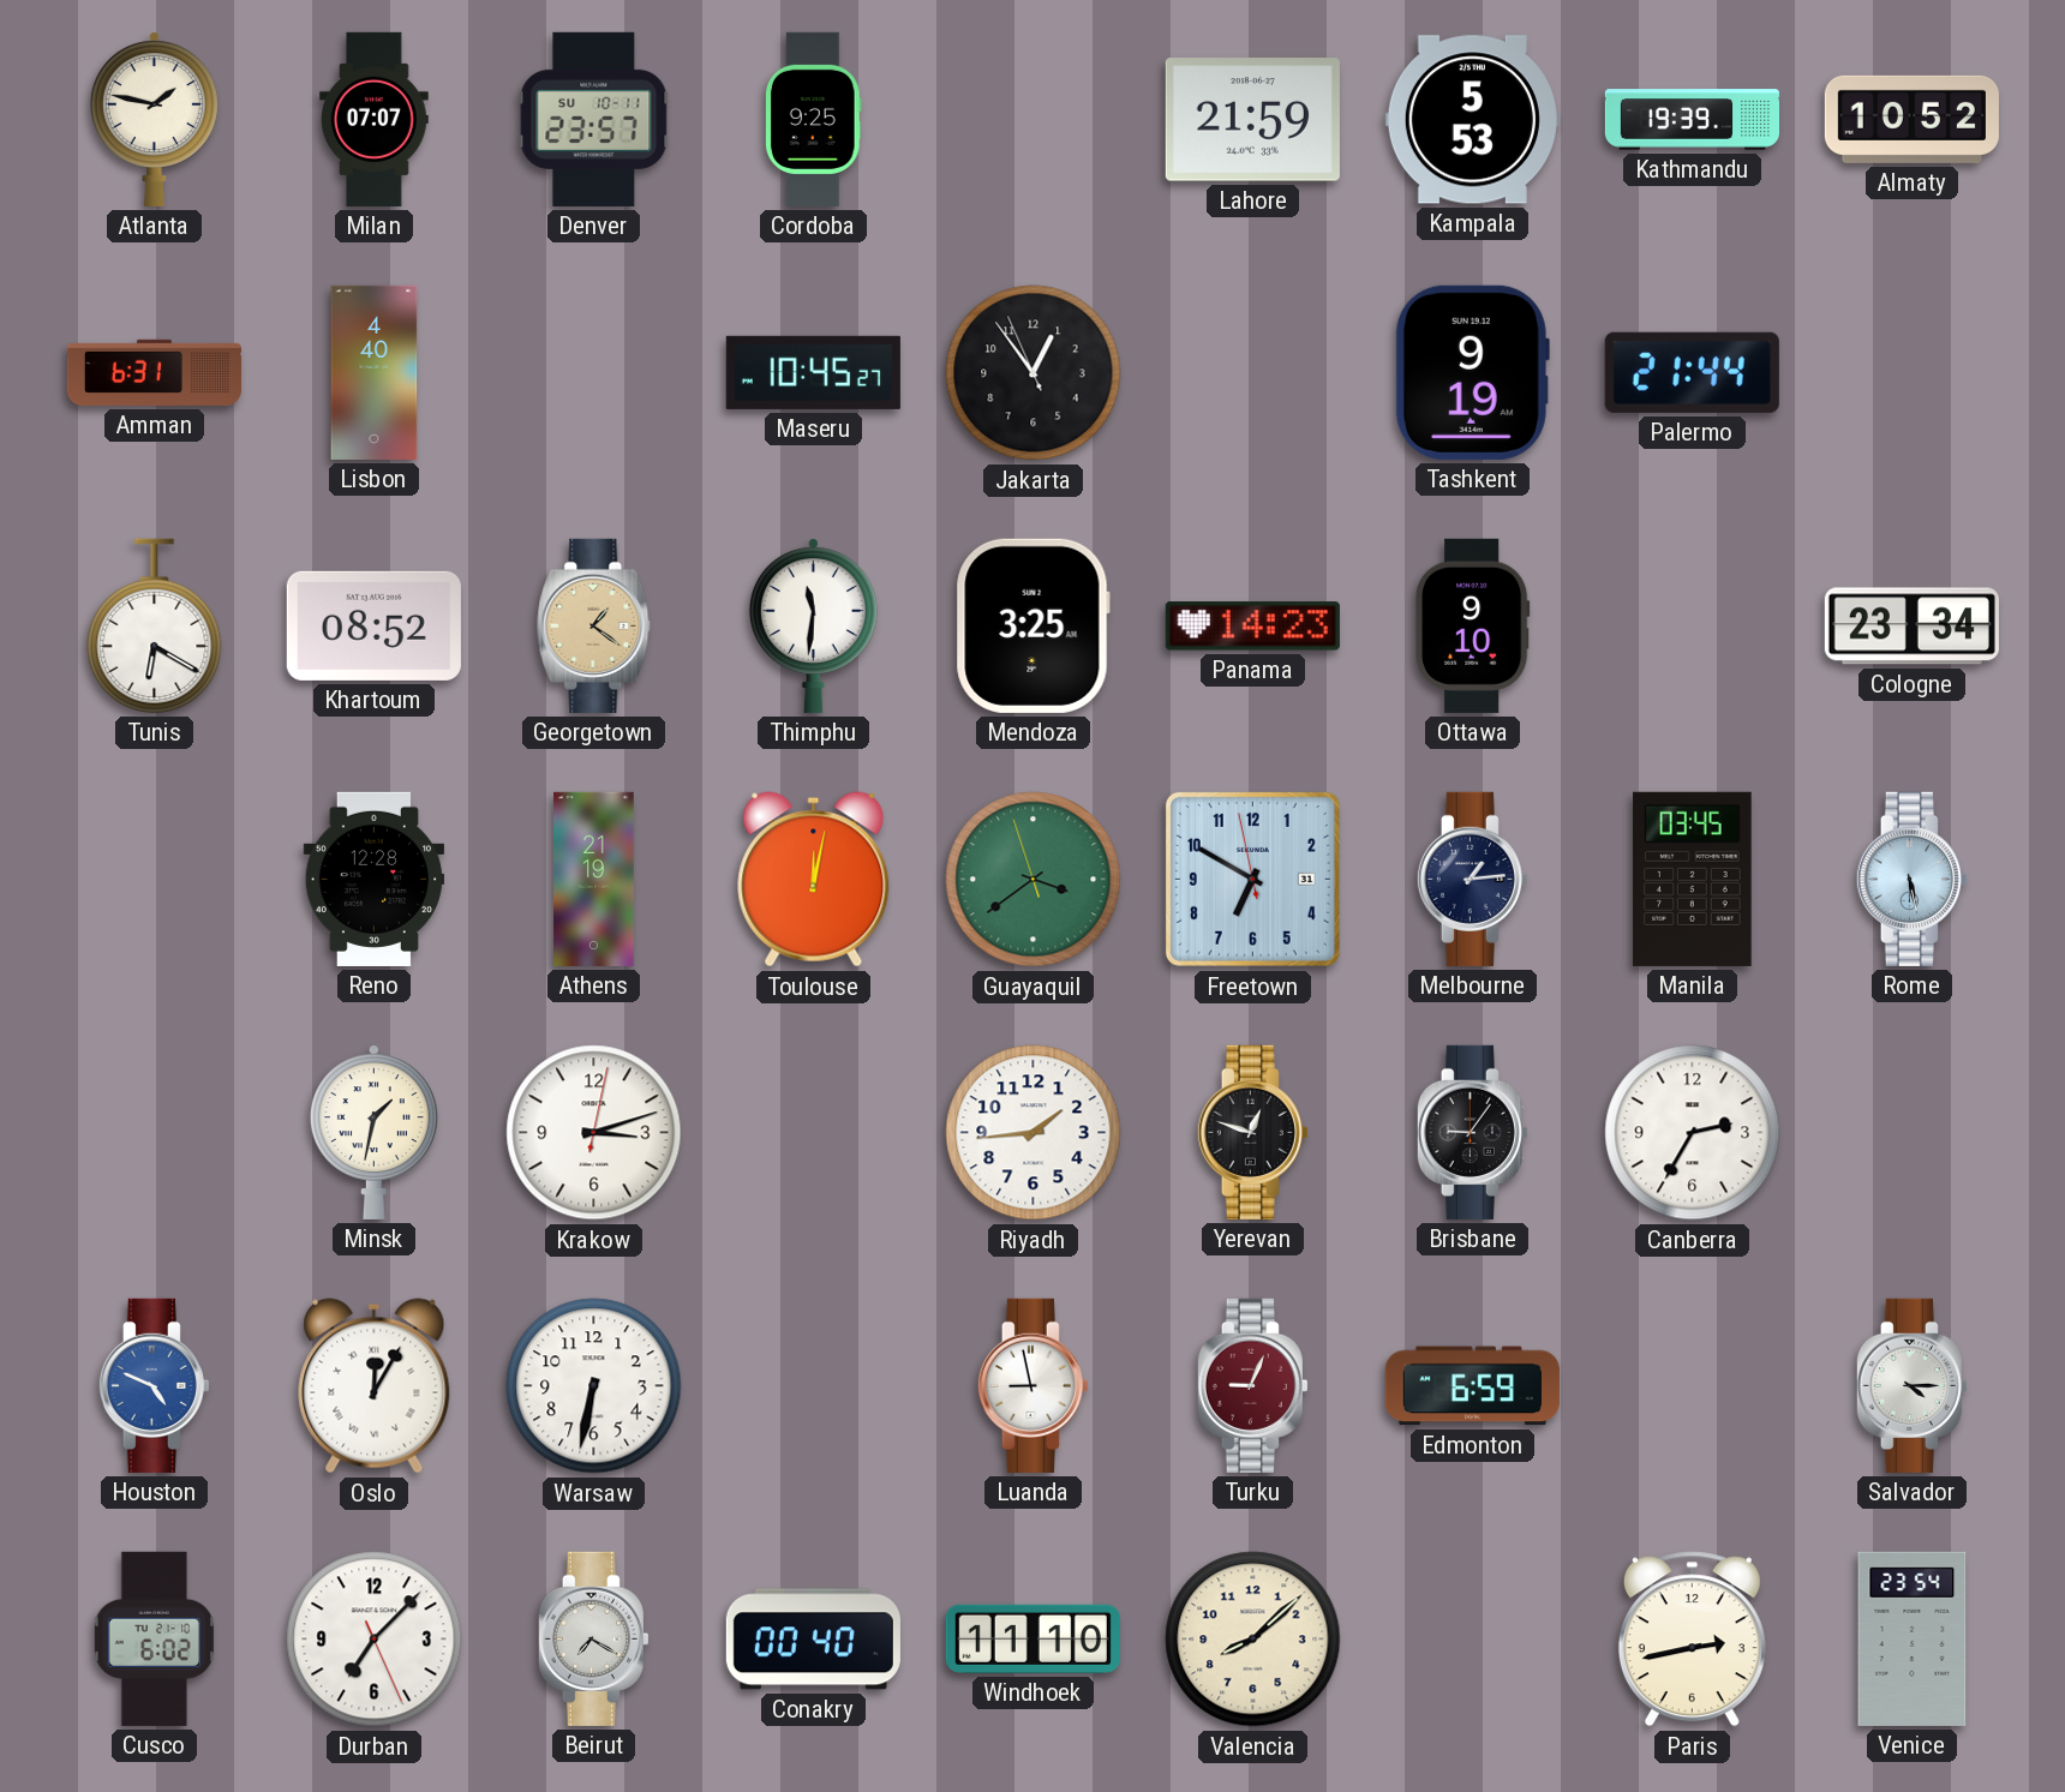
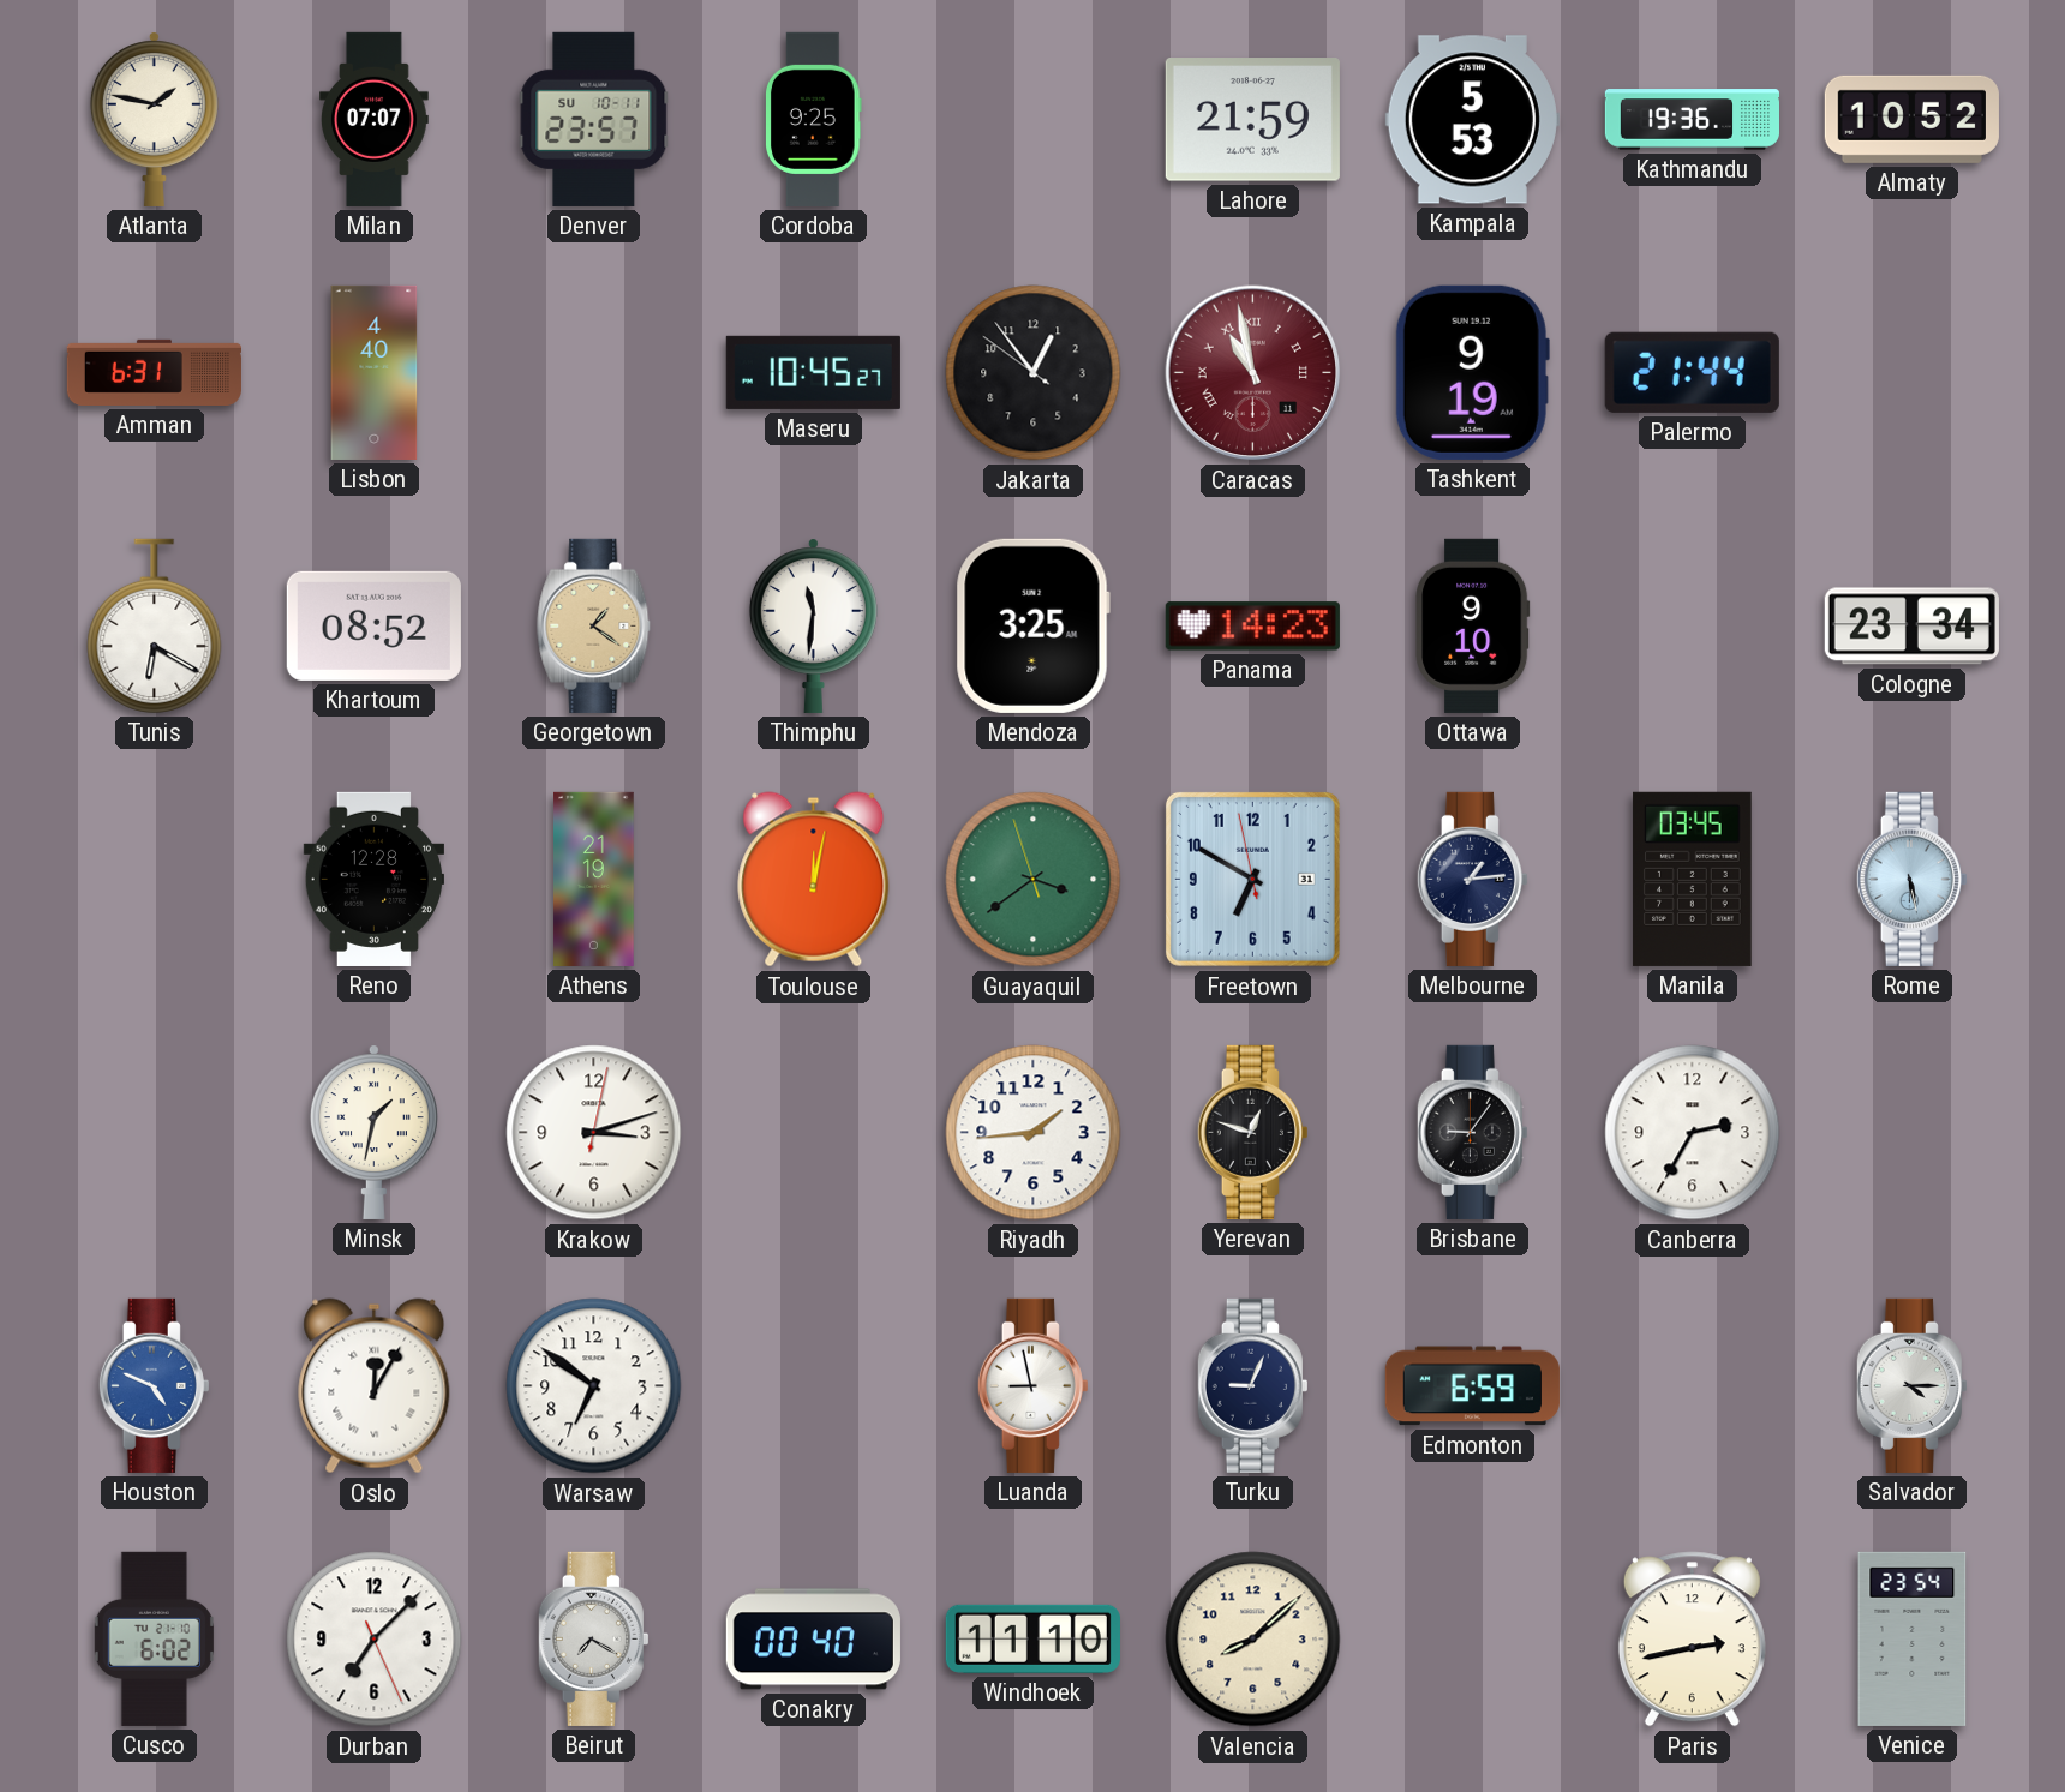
Kathmandu: 19:39 -> 19:36 (1692, 120)
Jakarta: 12:53:56 -> 12:53:51 (1034, 373)
Caracas: none -> 10:58 (1253, 373)
Warsaw: 6:32 -> 6:51 (594, 1386)
Turku dial: burgundy -> navy (1252, 1385)
